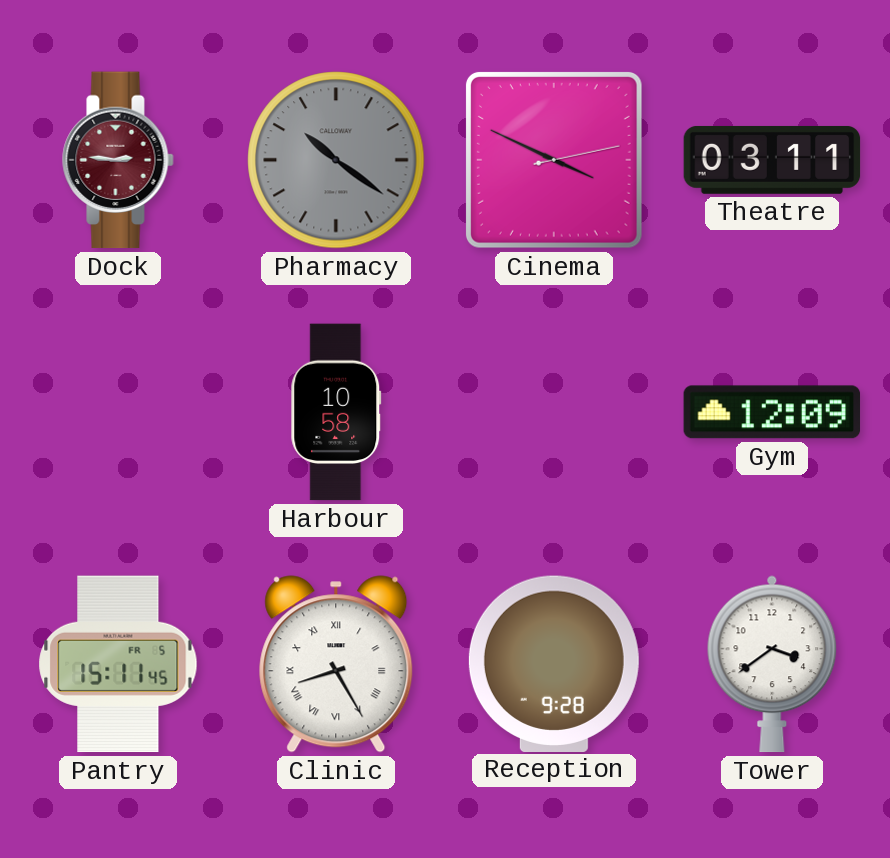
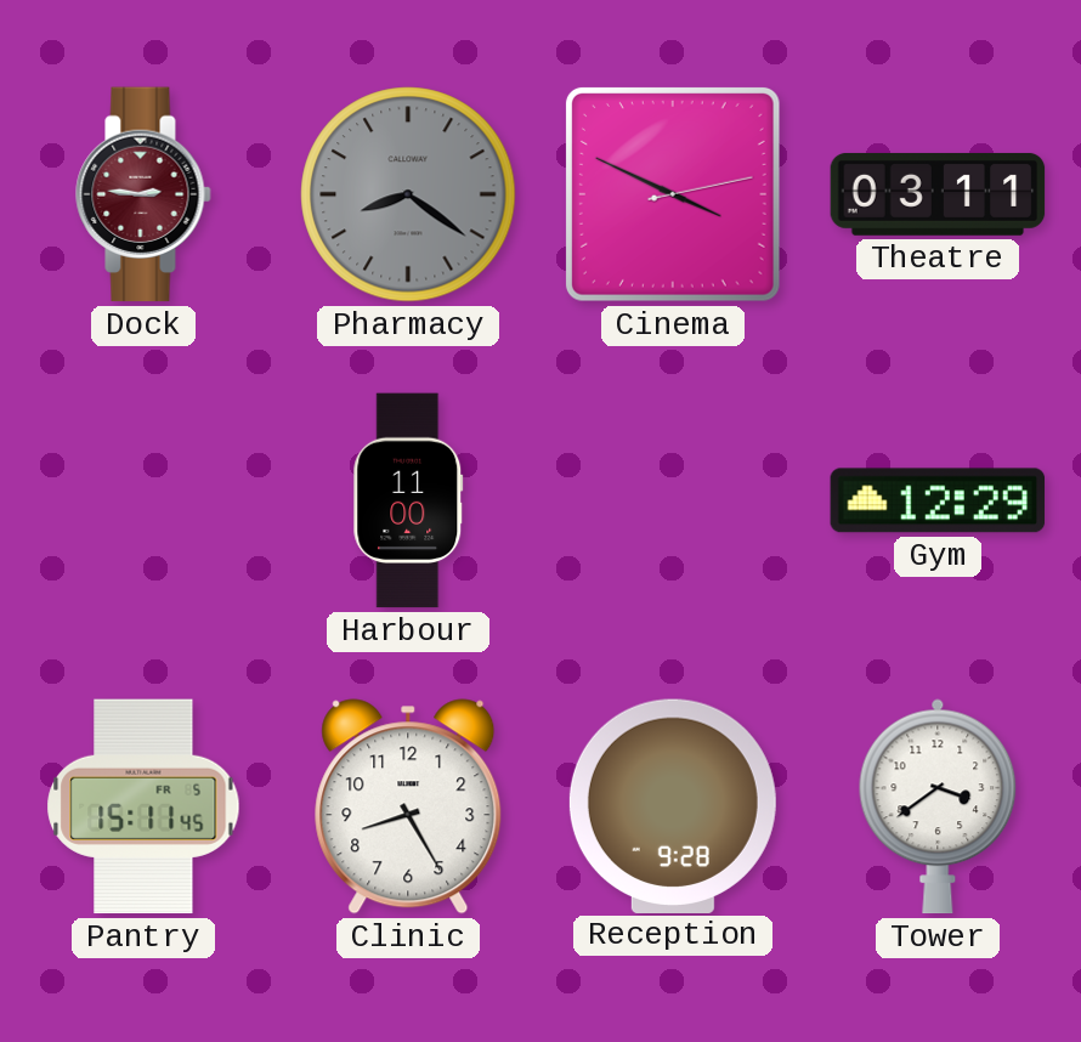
Pharmacy: 10:21 -> 8:21 (408, 194)
Harbour: 10:58 -> 11:00 (408, 500)
Gym: 12:09 -> 12:29 (938, 500)
Clinic numerals: Roman -> Arabic (408, 806)
